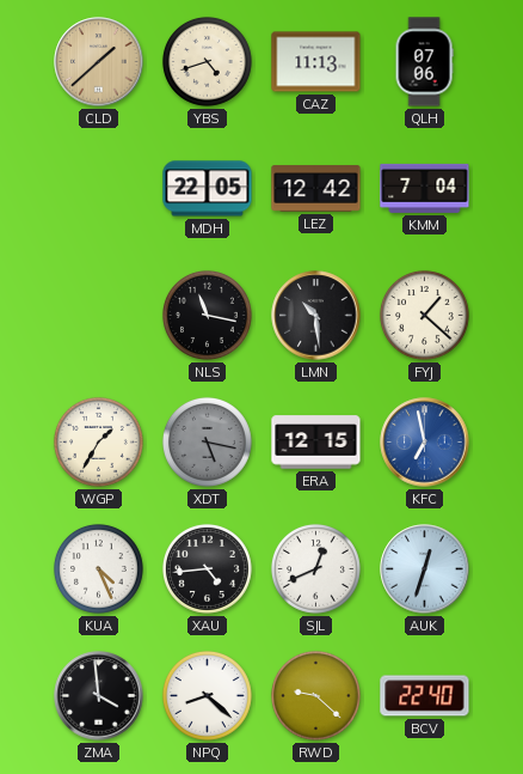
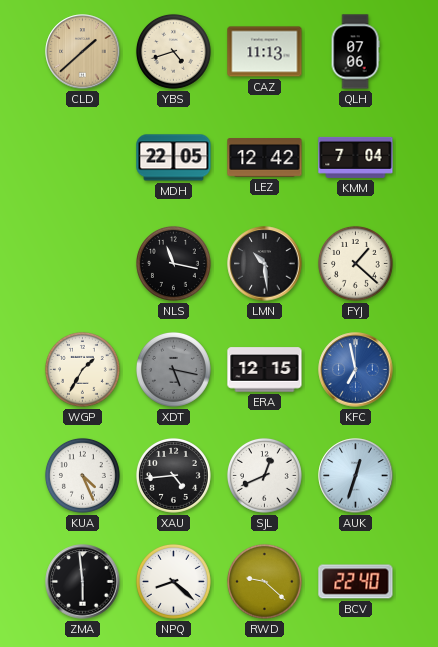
ZMA: 3:59 -> 5:59 (83, 582)
